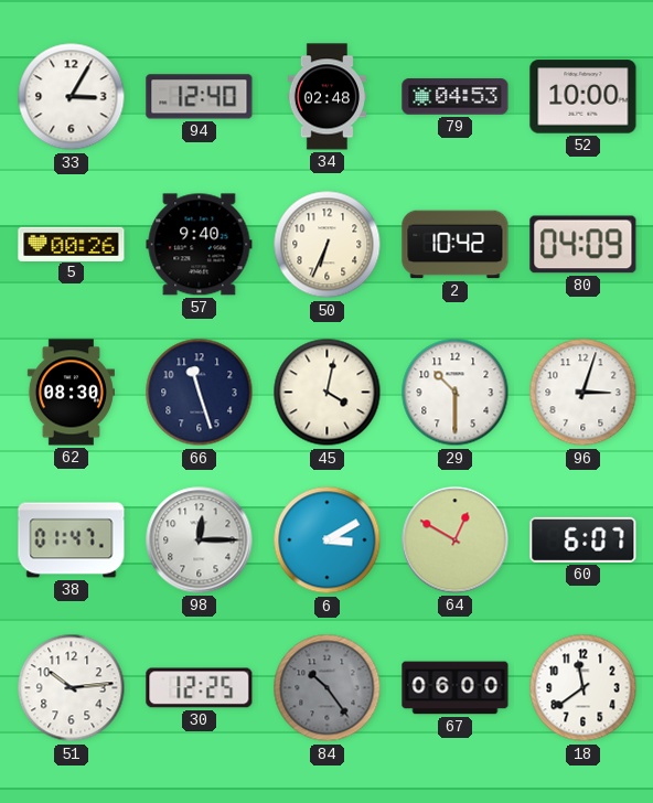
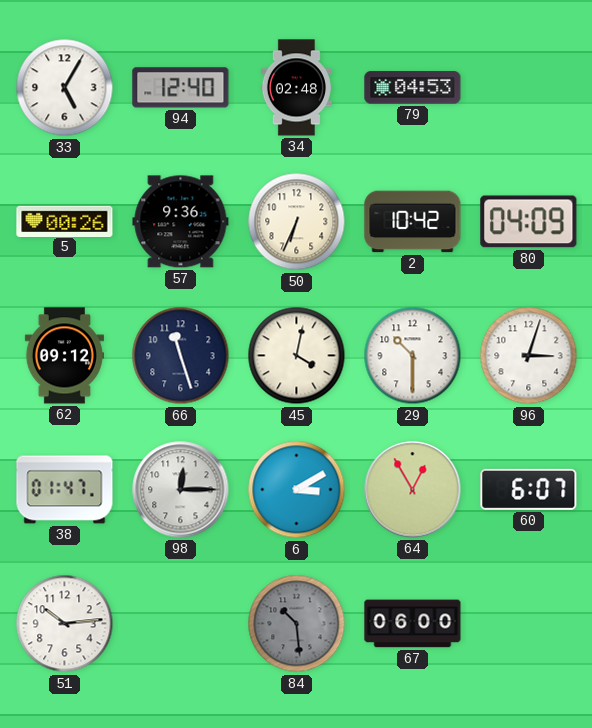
33: 3:05 -> 5:05 (65, 88)
52: 10:00 -> none (584, 97)
57: 9:40 -> 9:36 (181, 222)
62: 08:30 -> 09:12 (64, 356)
64: 12:50 -> 12:55 (413, 490)
30: 12:25 -> none (200, 688)
84: 10:24 -> 10:29 (297, 624)
18: 11:39 -> none (584, 688)
